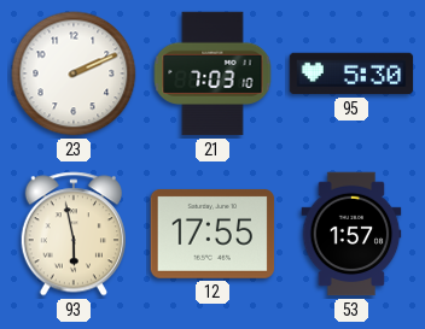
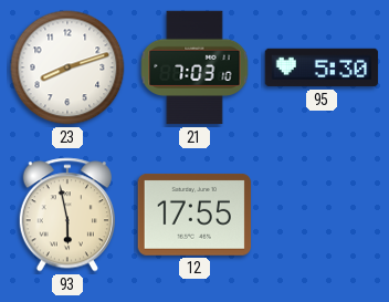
23: 2:11 -> 8:12 (67, 67)
53: 1:57 -> none (351, 234)
